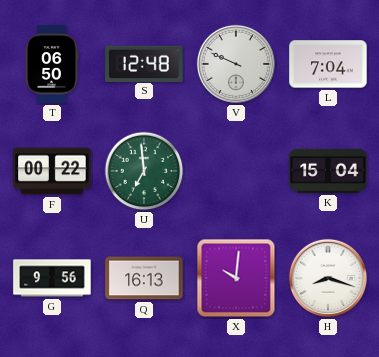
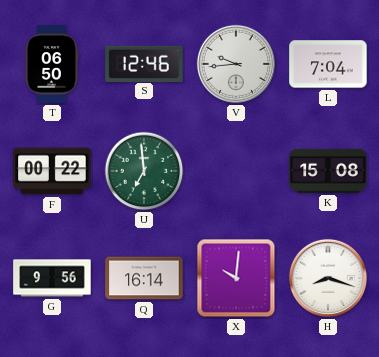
S: 12:48 -> 12:46 (144, 63)
V: 9:49 -> 9:44 (236, 64)
K: 15:04 -> 15:08 (328, 171)
Q: 16:13 -> 16:14 (144, 278)
